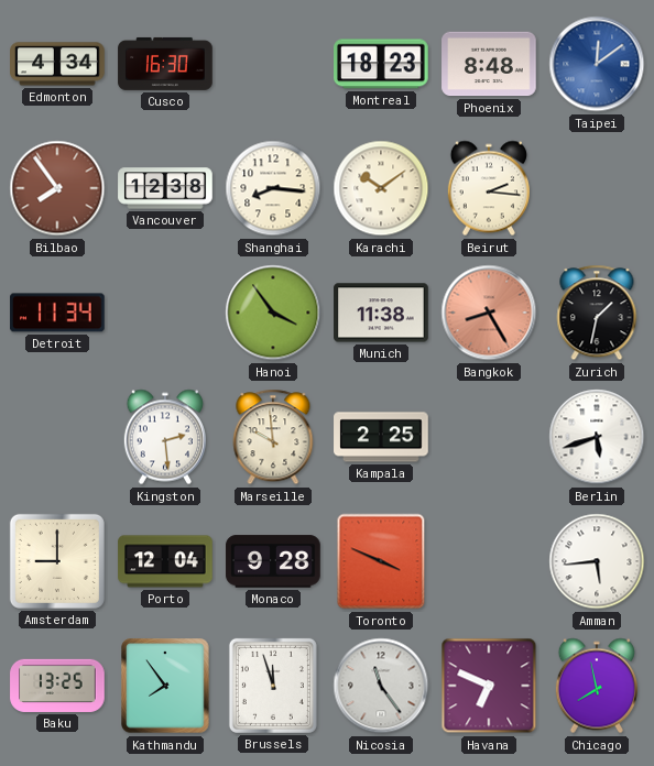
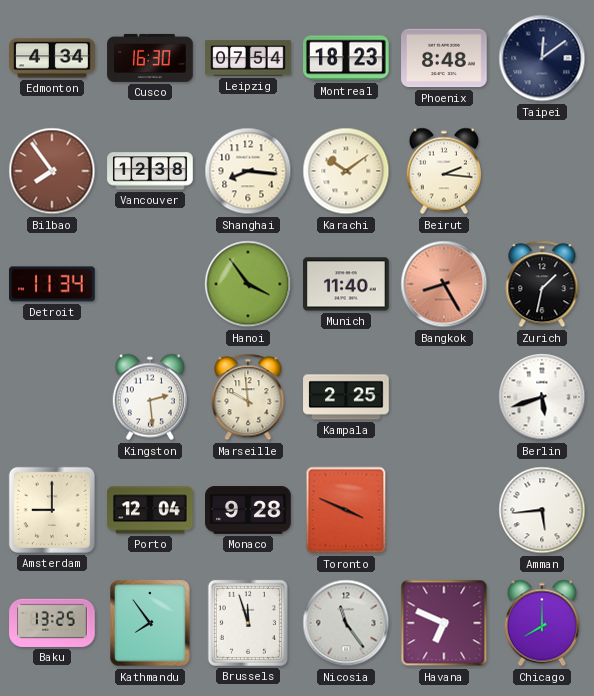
Leipzig: none -> 07:54 (248, 58)
Taipei dial: blue -> navy (542, 58)
Munich: 11:38 -> 11:40 (346, 284)
Chicago: 7:58 -> 8:00 (542, 623)
